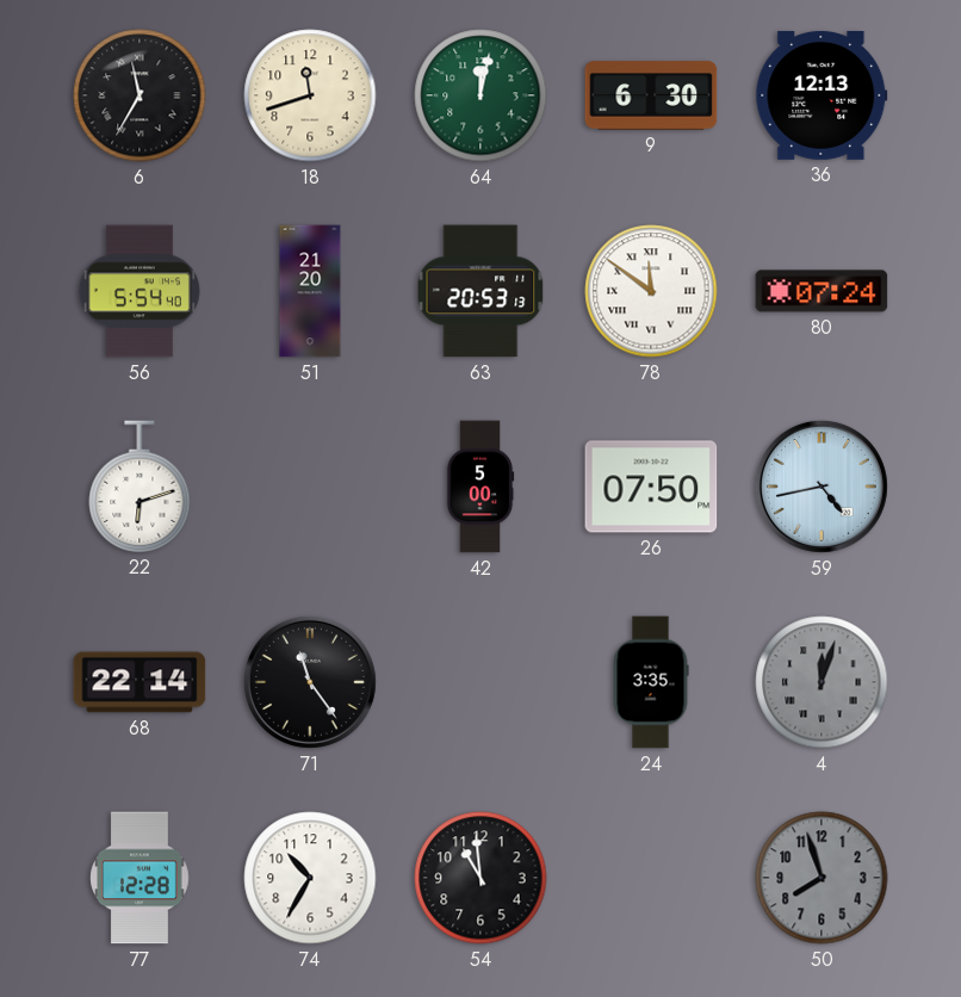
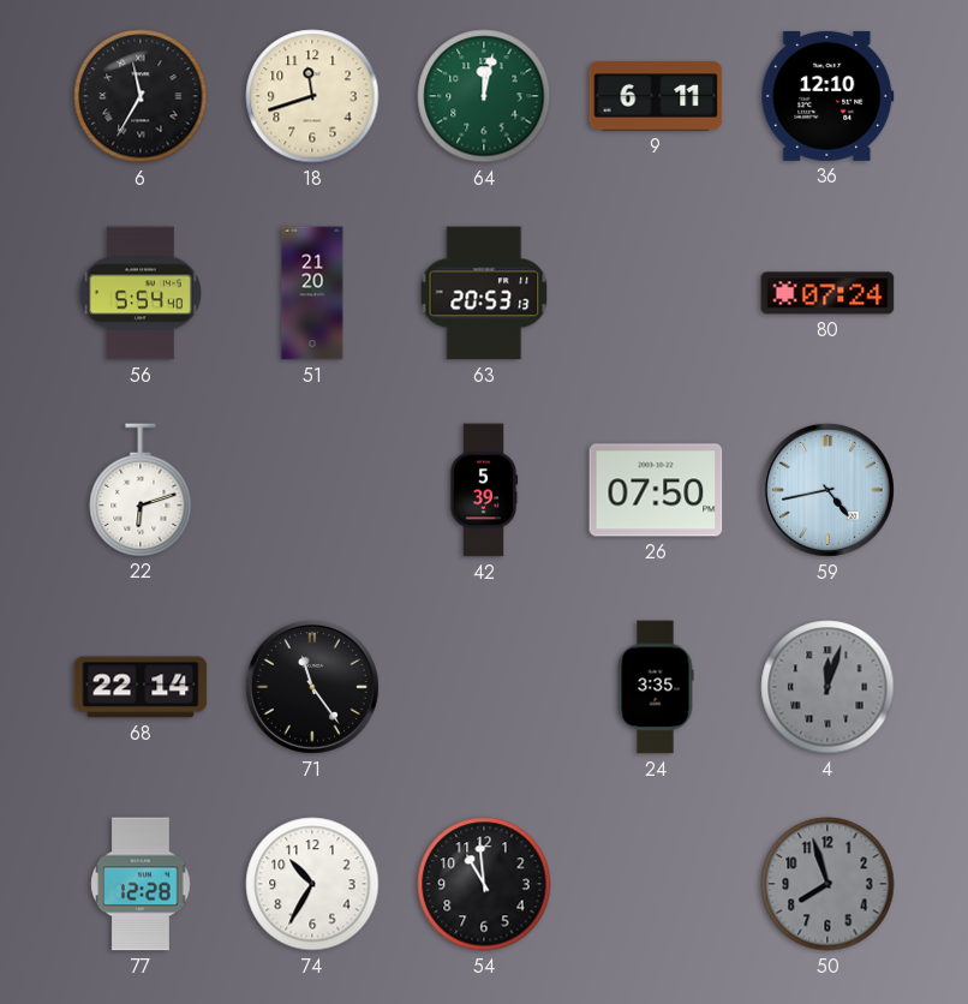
9: 6:30 -> 6:11 (656, 96)
36: 12:13 -> 12:10 (827, 96)
78: 11:51 -> none (651, 291)
42: 5:00 -> 5:39 (484, 490)
